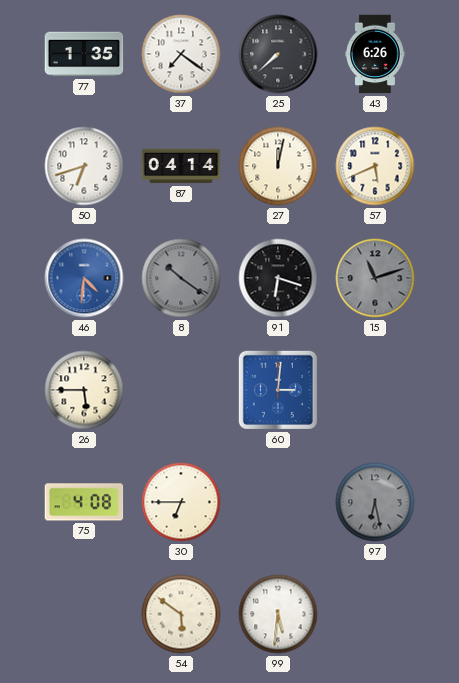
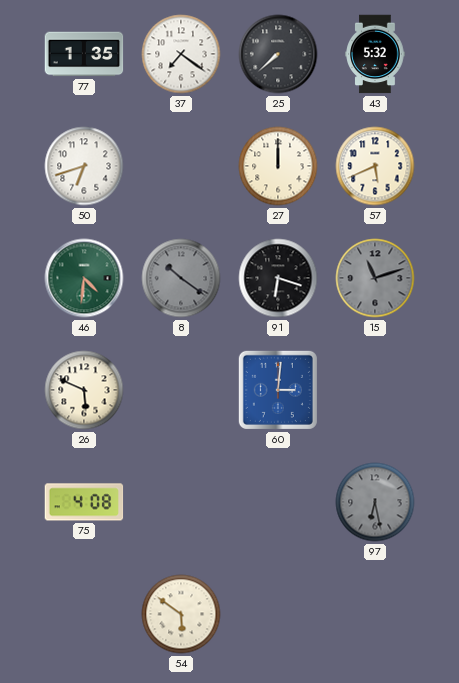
43: 6:26 -> 5:32 (375, 54)
87: 04:14 -> none (181, 166)
27: 12:02 -> 12:00 (278, 166)
46 dial: blue -> green (84, 278)
26: 5:45 -> 5:49 (84, 390)
30: 6:45 -> none (181, 502)
99: 5:31 -> none (278, 614)
